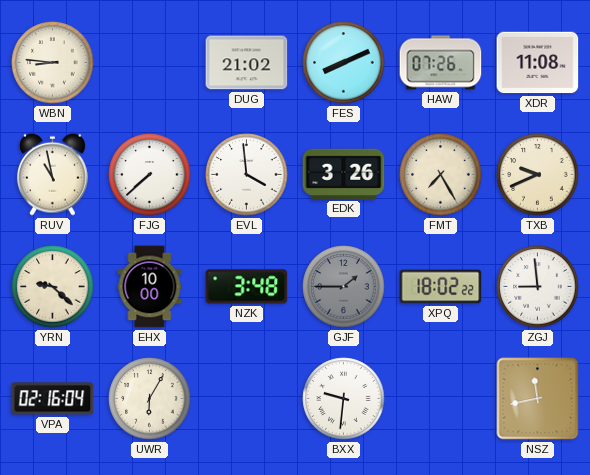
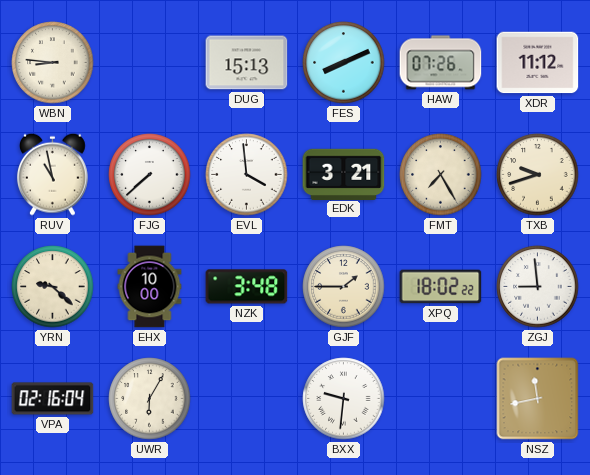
DUG: 21:02 -> 15:13 (247, 63)
XDR: 11:08 -> 11:12 (538, 63)
EDK: 3:26 -> 3:21 (344, 174)
TXB: 9:41 -> 9:42 (538, 175)
GJF dial: grey -> cream (344, 287)
